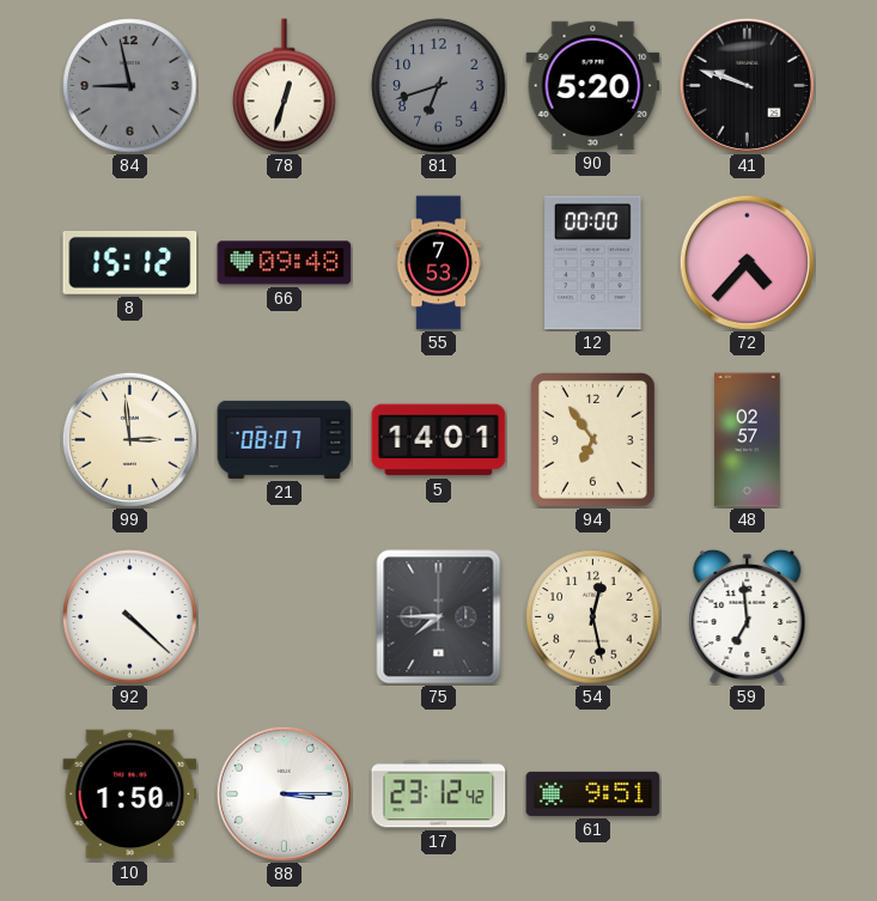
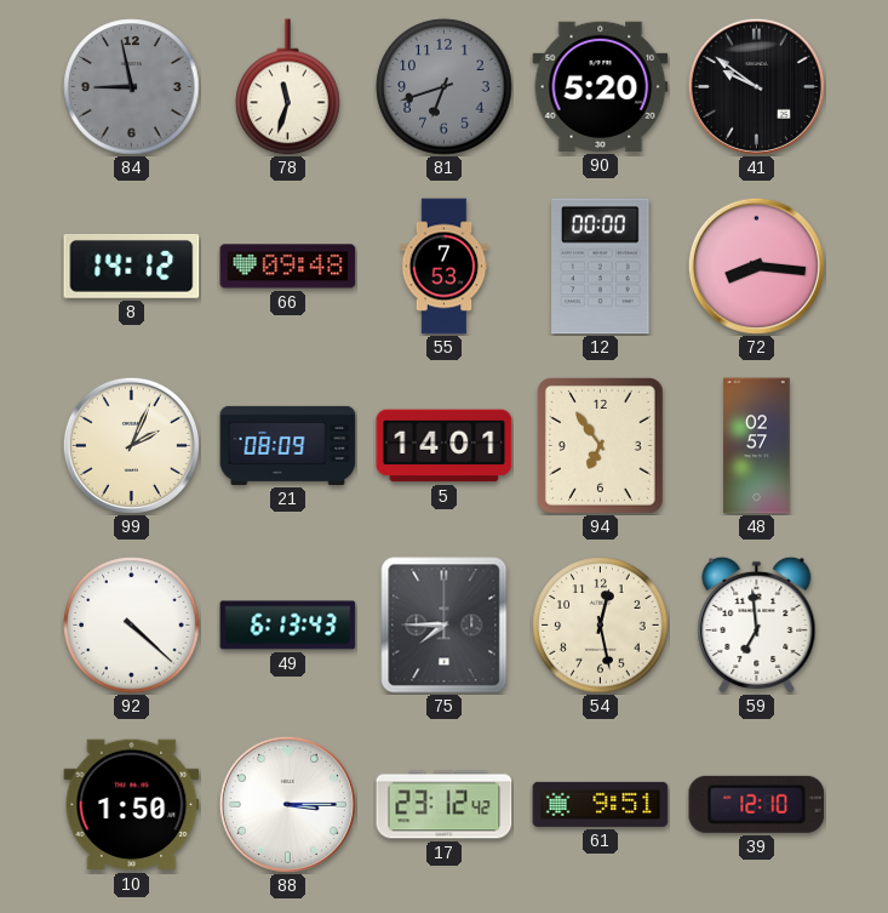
78: 12:33 -> 11:33 (288, 87)
41: 9:48 -> 9:51 (756, 86)
8: 15:12 -> 14:12 (132, 266)
72: 4:37 -> 8:16 (756, 266)
99: 2:59 -> 2:04 (131, 445)
21: 08:07 -> 08:09 (288, 445)
49: none -> 6:13 (288, 626)
39: none -> 12:10 (757, 804)
